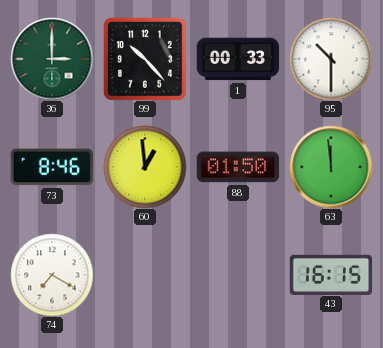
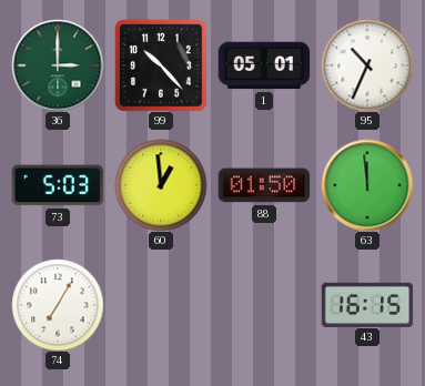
1: 00:33 -> 05:01 (264, 65)
95: 10:30 -> 10:34 (367, 65)
73: 8:46 -> 5:03 (58, 185)
74: 7:20 -> 7:05 (58, 305)
